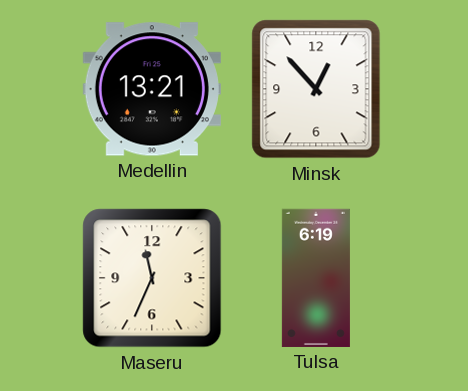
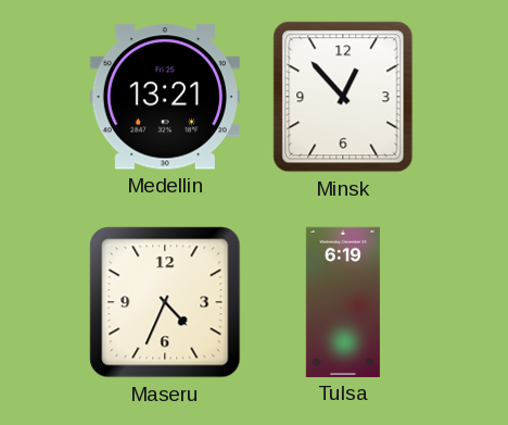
Maseru: 11:34 -> 4:34 (165, 302)
